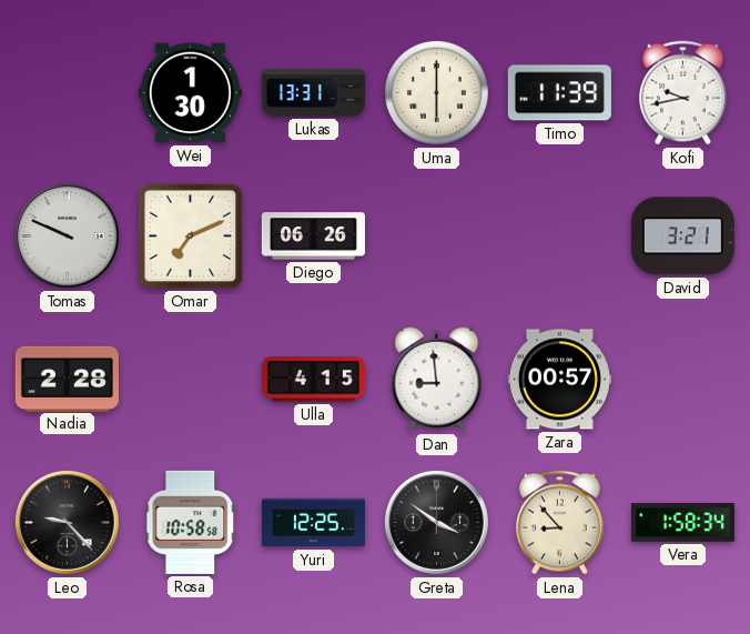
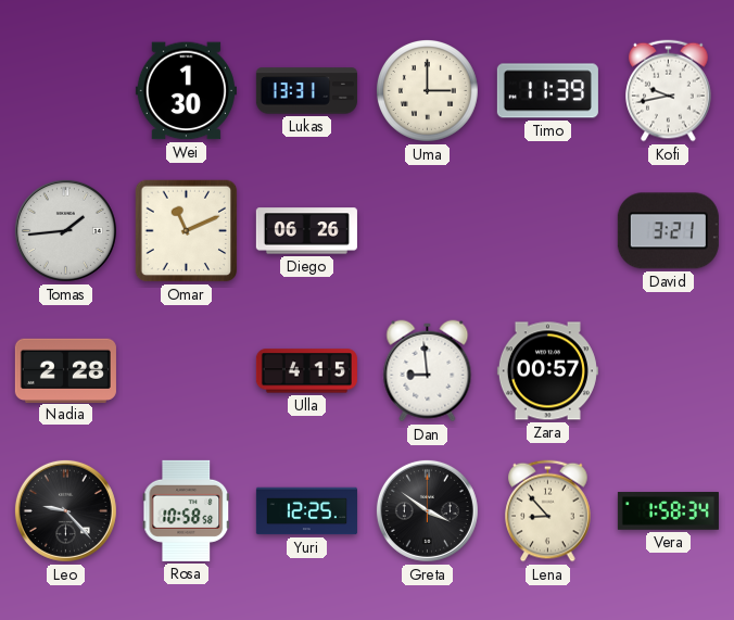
Uma: 6:00 -> 3:00 (427, 90)
Tomas: 9:49 -> 1:44 (65, 230)
Omar: 7:11 -> 11:11 (187, 231)
